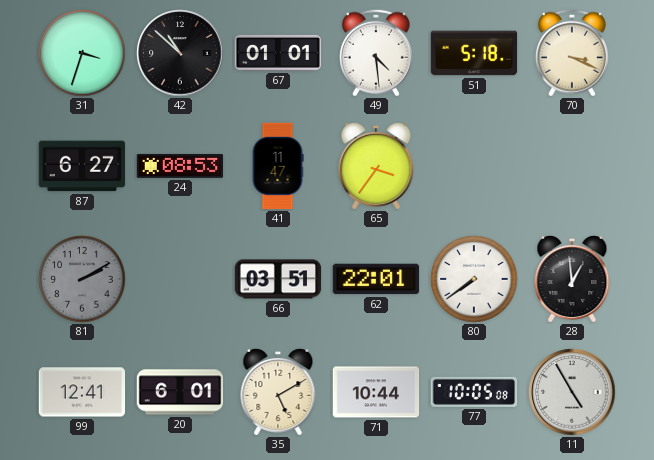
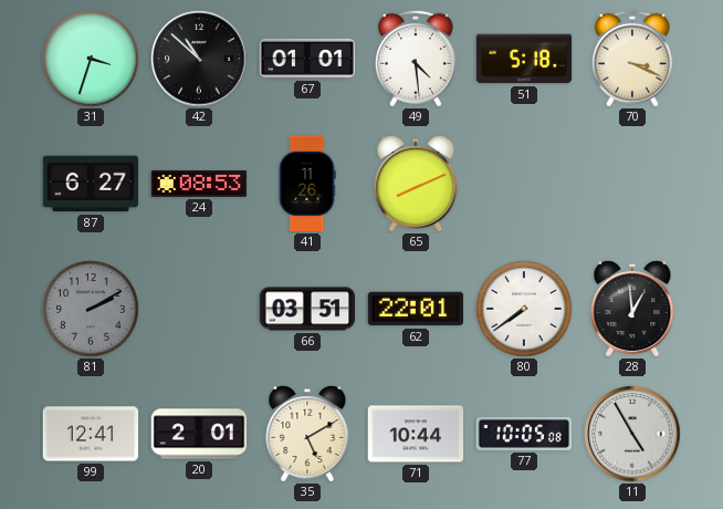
41: 11:47 -> 11:26 (307, 184)
65: 3:36 -> 8:11 (416, 184)
20: 6:01 -> 2:01 (199, 434)
